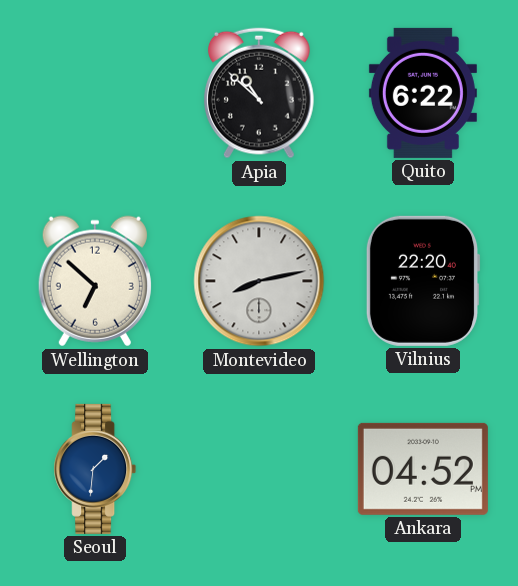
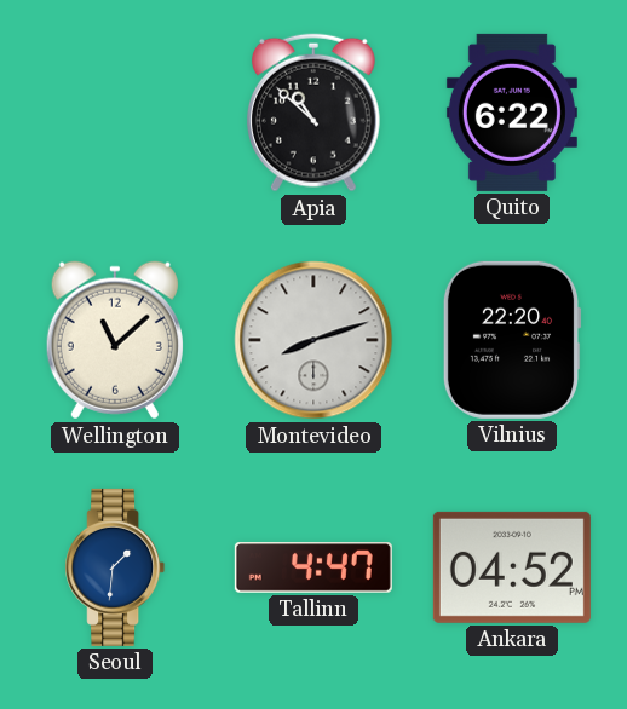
Wellington: 6:52 -> 11:08 (115, 340)
Montevideo: 8:13 -> 8:12 (313, 340)
Tallinn: none -> 4:47 (313, 569)
